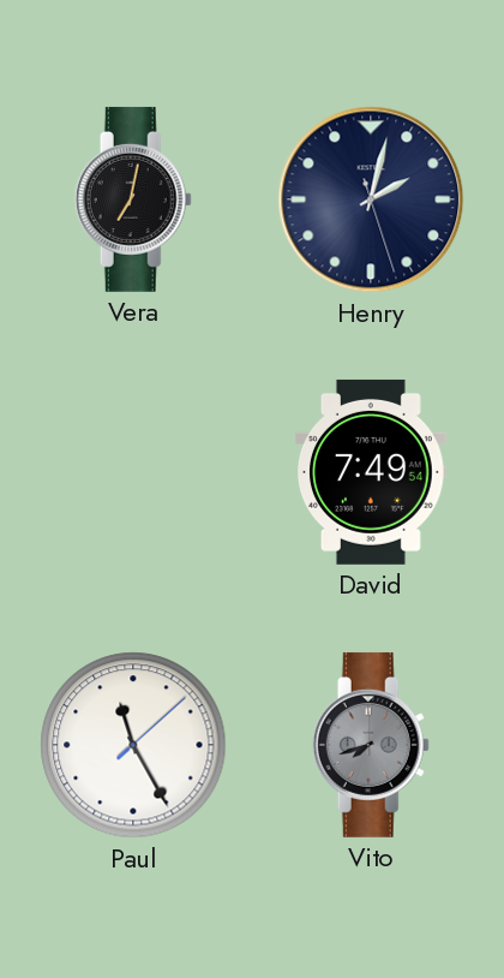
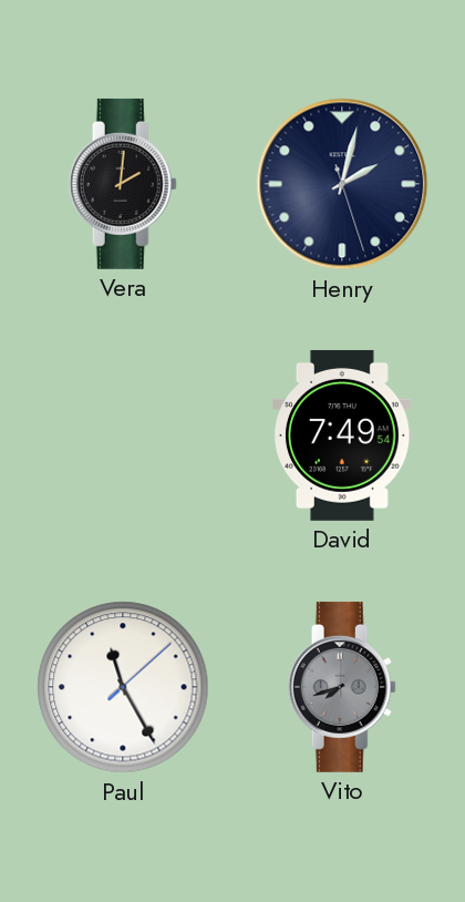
Vera: 7:02 -> 2:01 (123, 184)
